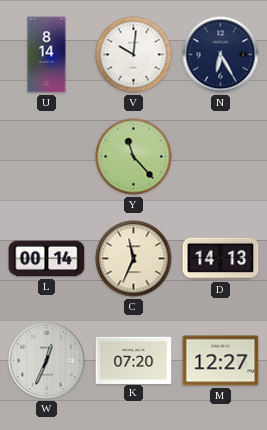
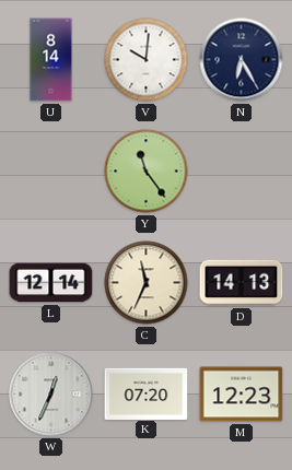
Y: 11:23 -> 11:24 (147, 172)
L: 00:14 -> 12:14 (51, 283)
M: 12:27 -> 12:23 (242, 395)
